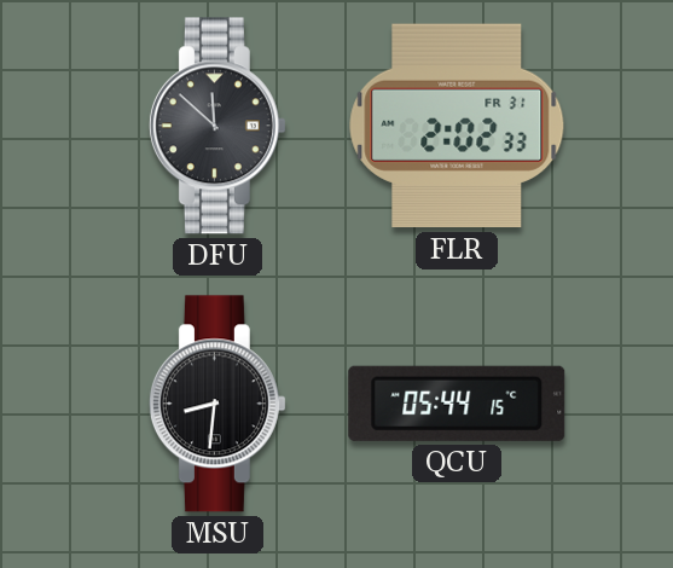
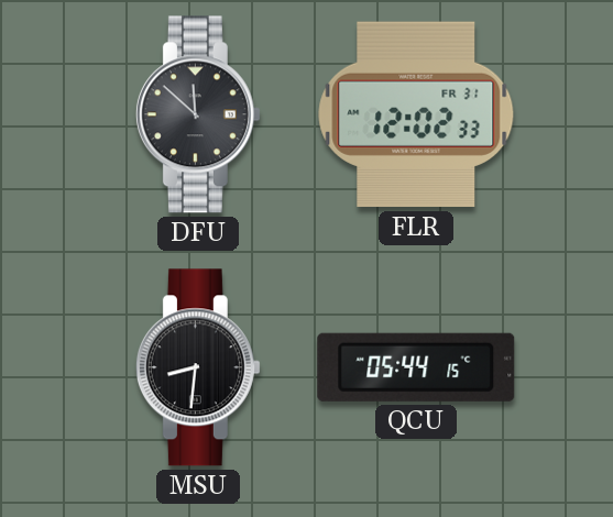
FLR: 2:02 -> 12:02 (416, 114)
